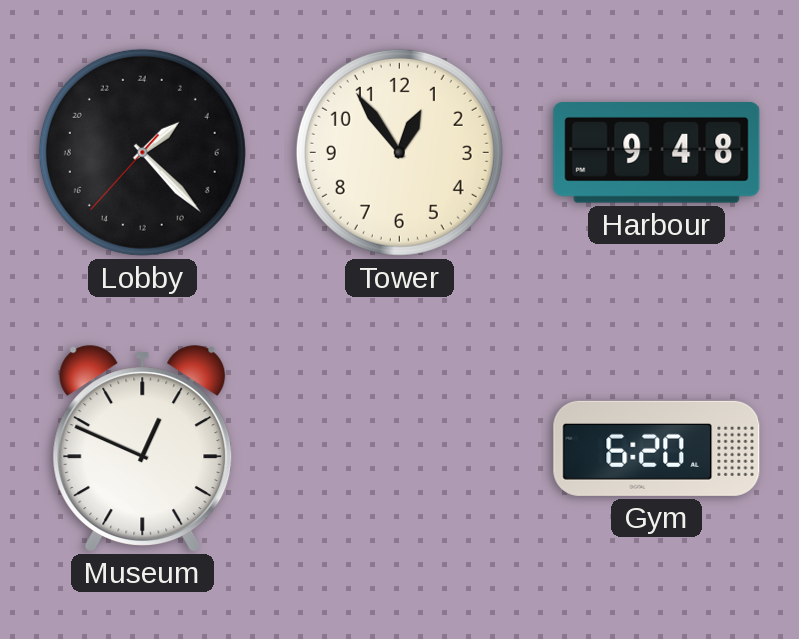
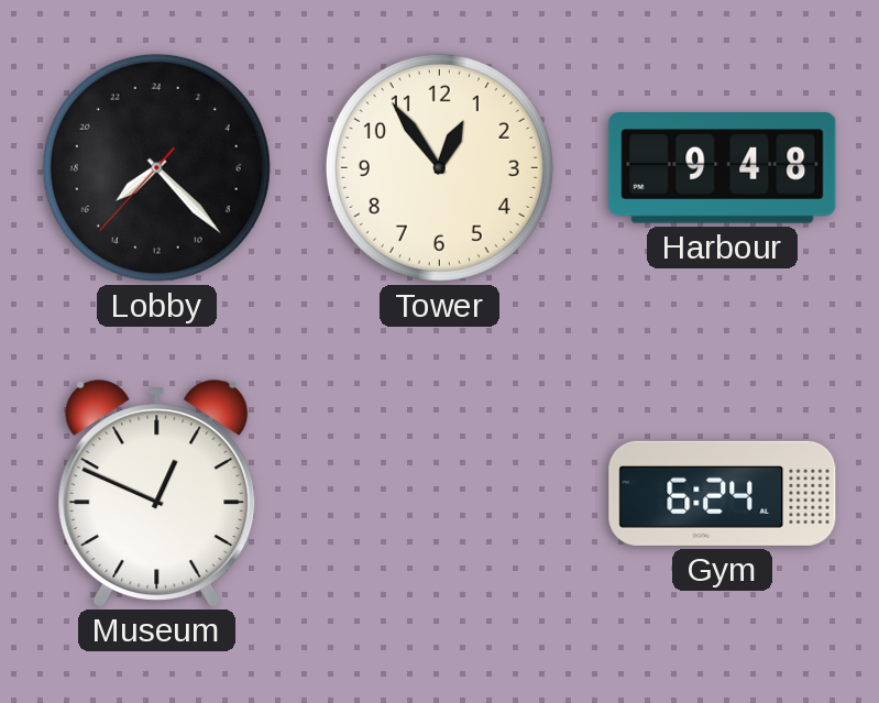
Lobby: 3:22 -> 15:22 (156, 167)
Gym: 6:20 -> 6:24 (723, 493)
